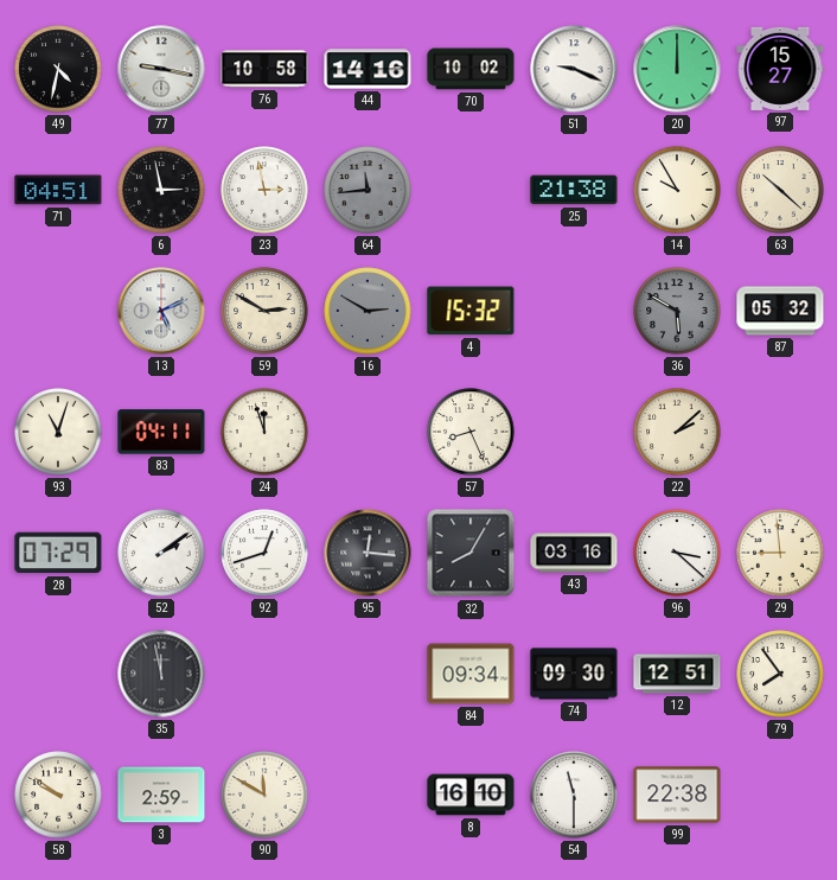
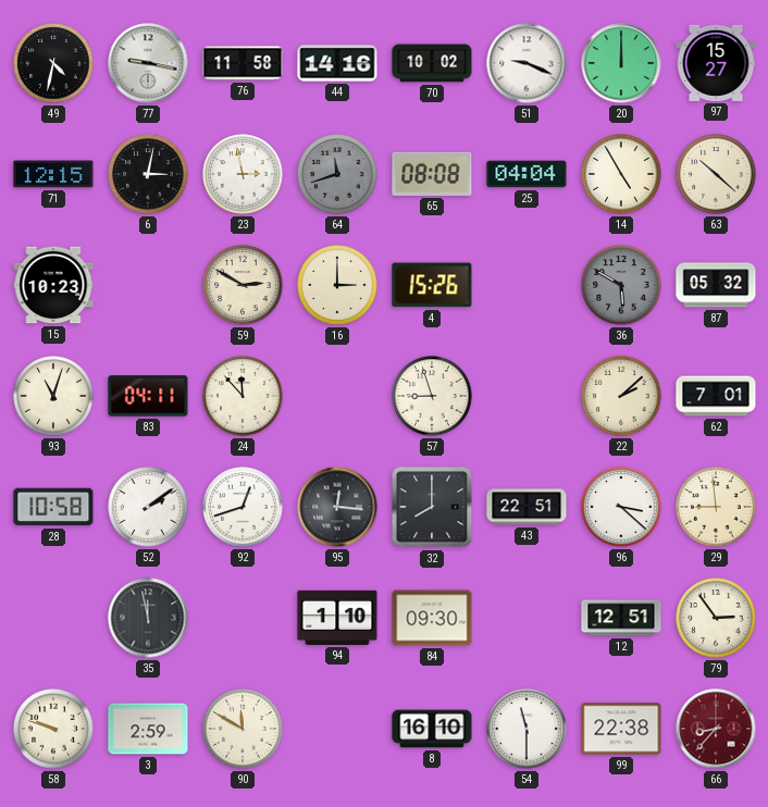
76: 10:58 -> 11:58 (243, 63)
71: 04:51 -> 12:15 (53, 174)
6: 2:58 -> 3:02 (148, 174)
64: 11:44 -> 11:42 (337, 174)
65: none -> 08:08 (432, 174)
25: 21:38 -> 04:04 (527, 174)
14: 9:55 -> 4:55 (621, 174)
15: none -> 10:23 (53, 285)
13: 5:11 -> none (161, 311)
16: 2:50 -> 3:00 (337, 285)
16 dial: grey -> cream (337, 285)
4: 15:32 -> 15:26 (432, 285)
24: 11:57 -> 11:53 (243, 396)
57: 8:26 -> 8:57 (432, 396)
62: none -> 7:01 (716, 396)
28: 07:29 -> 10:58 (53, 507)
32: 8:05 -> 8:00 (432, 507)
43: 03:16 -> 22:51 (527, 507)
94: none -> 1:10 (337, 618)
84: 09:34 -> 09:30 (432, 618)
74: 09:30 -> none (574, 674)
79: 7:54 -> 2:54 (716, 618)
58: 9:51 -> 9:48 (53, 729)
66: none -> 8:37 (716, 729)
